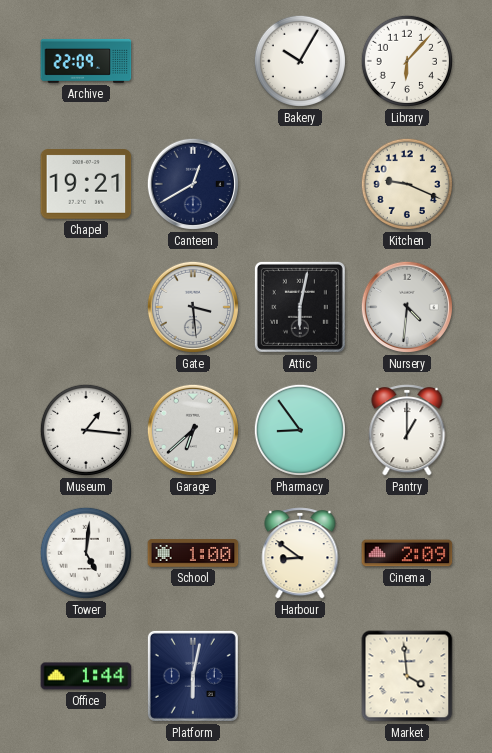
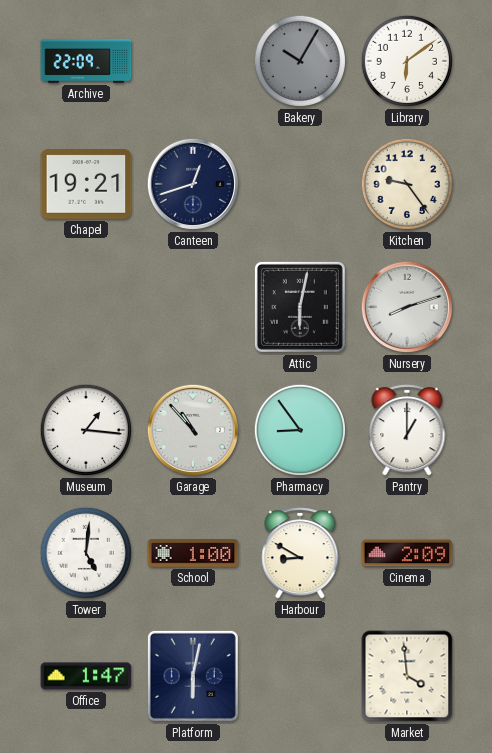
Bakery dial: white -> grey (300, 61)
Library: 6:07 -> 6:09 (407, 61)
Canteen: 12:40 -> 12:42 (193, 184)
Kitchen: 9:19 -> 9:24 (407, 184)
Gate: 3:29 -> none (193, 307)
Nursery: 4:31 -> 8:12 (407, 307)
Garage: 6:38 -> 10:53 (193, 430)
Harbour: 8:51 -> 8:50 (300, 553)
Office: 1:44 -> 1:47 (86, 676)
